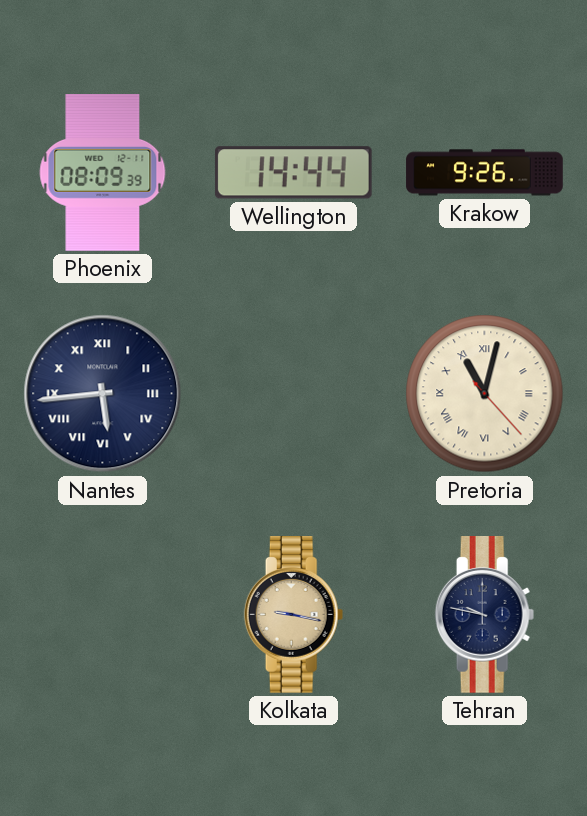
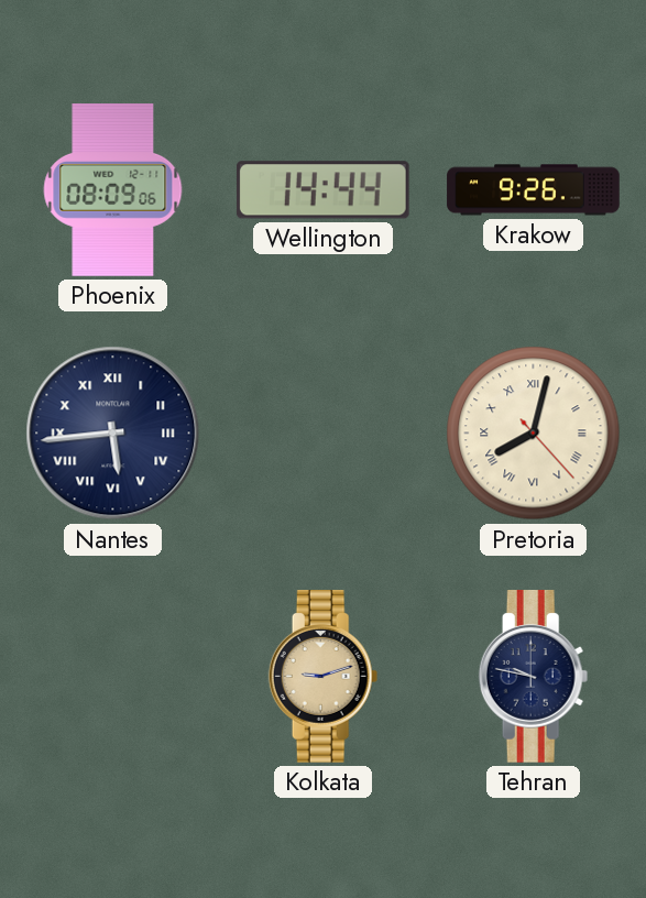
Phoenix: 08:09:39 -> 08:09:06 (113, 190)
Pretoria: 11:02 -> 8:02 (534, 434)
Kolkata: 9:17 -> 9:12 (324, 677)
